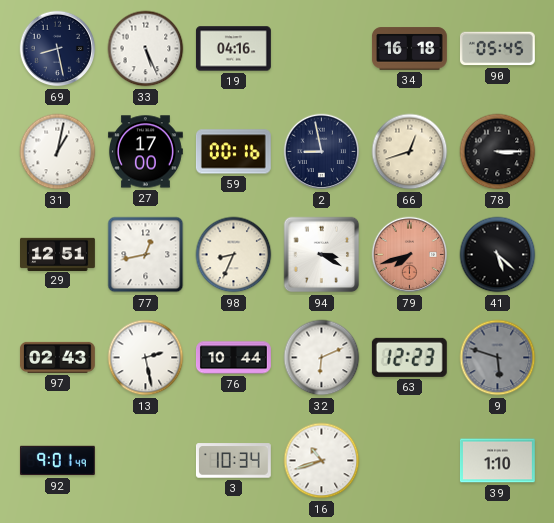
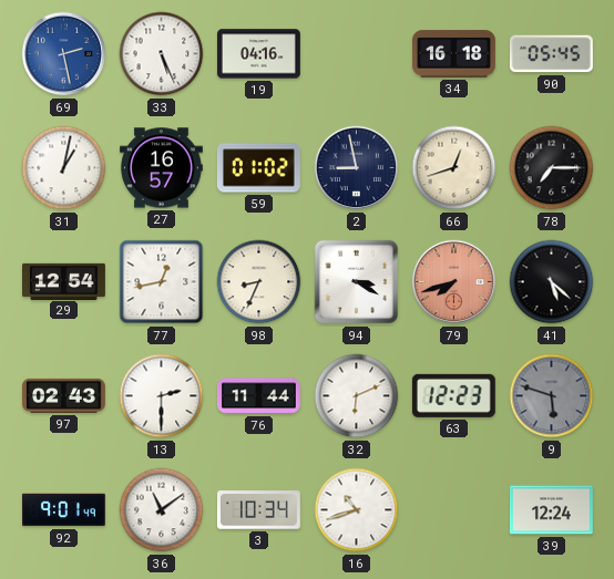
69: 8:28 -> 2:28 (64, 54)
69 dial: navy -> blue (64, 54)
27: 17:00 -> 16:57 (161, 168)
59: 00:16 -> 01:02 (258, 168)
78: 3:15 -> 7:15 (552, 168)
29: 12:51 -> 12:54 (64, 281)
13: 2:28 -> 2:30 (162, 396)
76: 10:44 -> 11:44 (259, 396)
36: none -> 11:09 (162, 510)
39: 1:10 -> 12:24 (551, 510)
